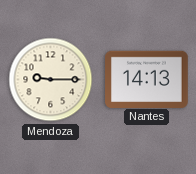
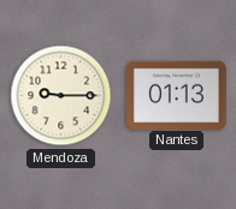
Nantes: 14:13 -> 01:13 (177, 95)
